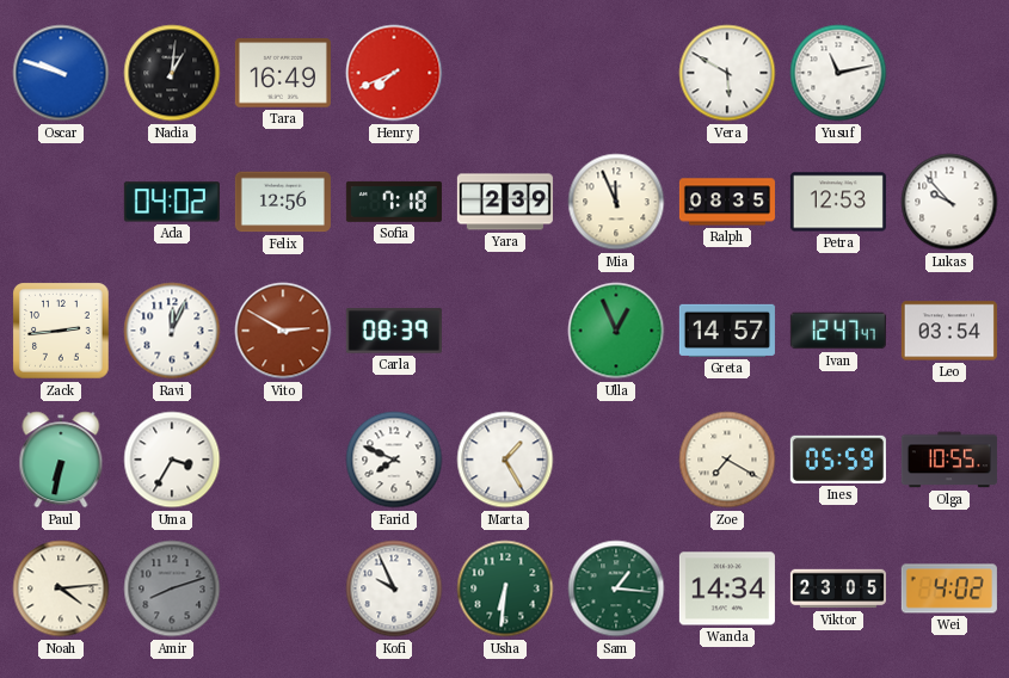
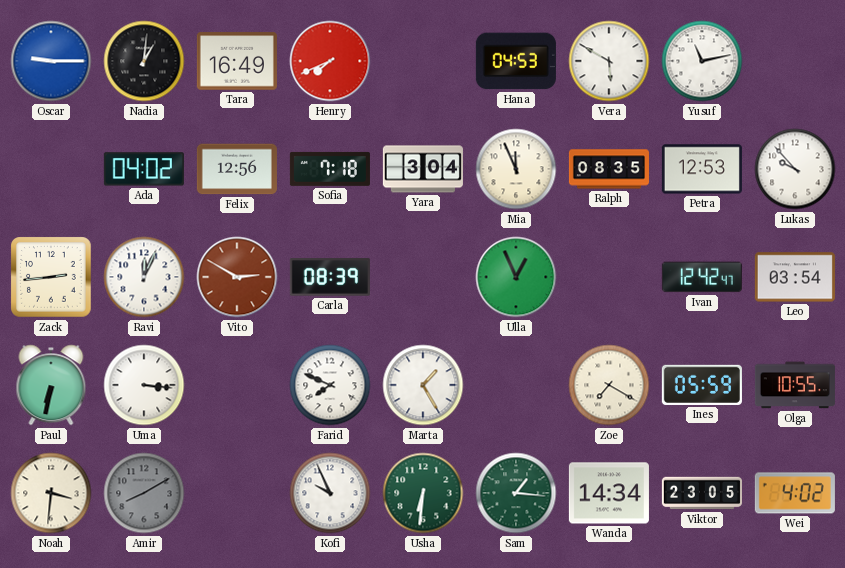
Oscar: 9:48 -> 9:15 (51, 61)
Hana: none -> 04:53 (516, 61)
Yara: 2:39 -> 3:04 (423, 169)
Greta: 14:57 -> none (727, 331)
Ivan: 12:47 -> 12:42 (702, 277)
Uma: 3:35 -> 3:16 (144, 385)
Noah: 4:14 -> 3:31 (51, 493)
Amir: 8:12 -> 8:10 (144, 493)
